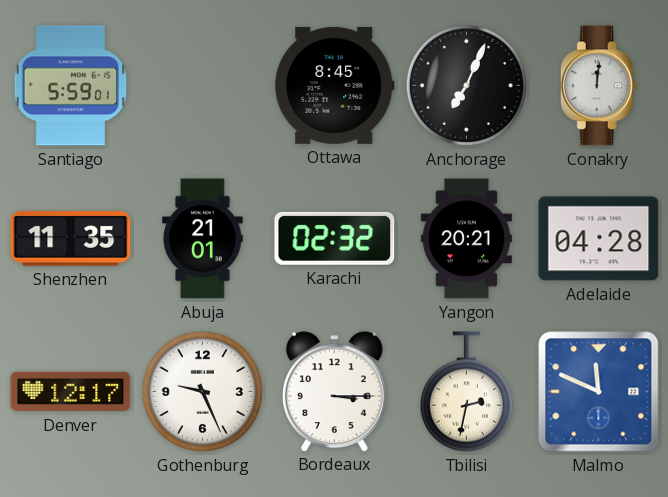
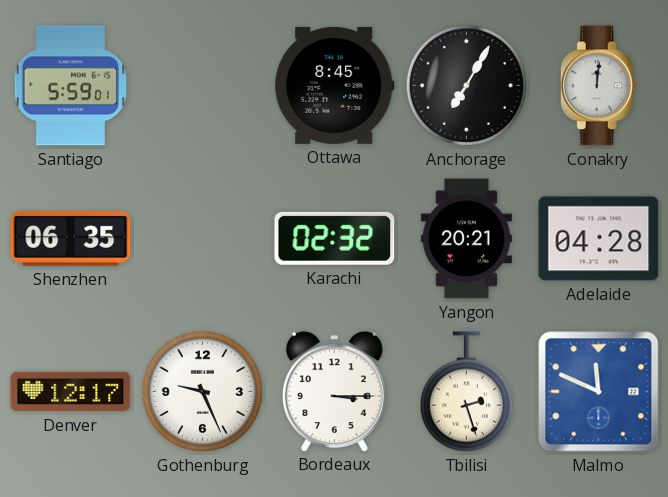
Anchorage: 7:04 -> 7:05 (466, 85)
Shenzhen: 11:35 -> 06:35 (71, 239)
Abuja: 21:01 -> none (203, 239)
Tbilisi: 2:32 -> 2:27 (466, 392)
